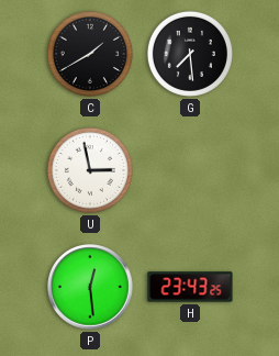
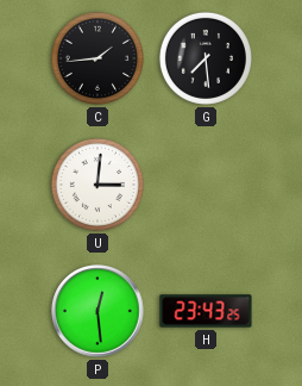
C: 1:40 -> 1:44 (97, 58)
U: 2:58 -> 3:01 (97, 185)
